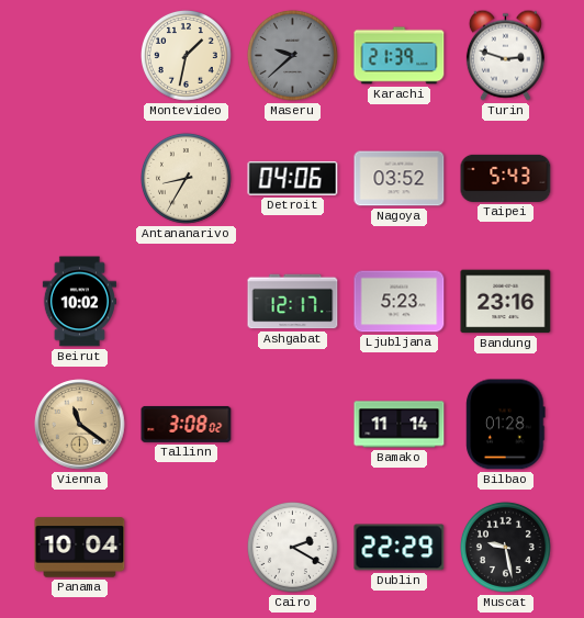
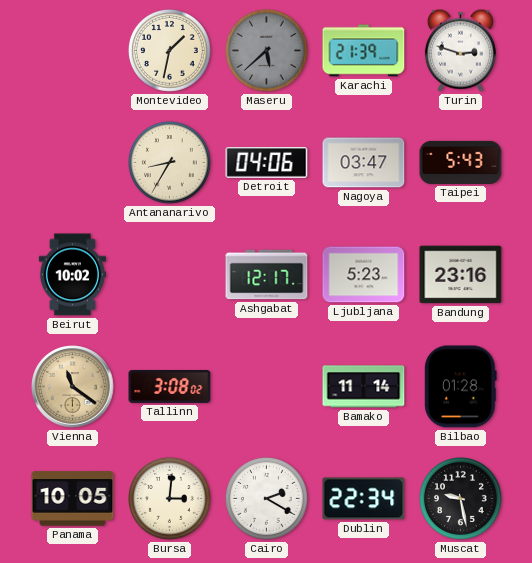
Maseru: 9:38 -> 5:38 (266, 50)
Nagoya: 03:52 -> 03:47 (364, 163)
Panama: 10:04 -> 10:05 (73, 499)
Bursa: none -> 3:01 (169, 498)
Dublin: 22:29 -> 22:34 (364, 499)
